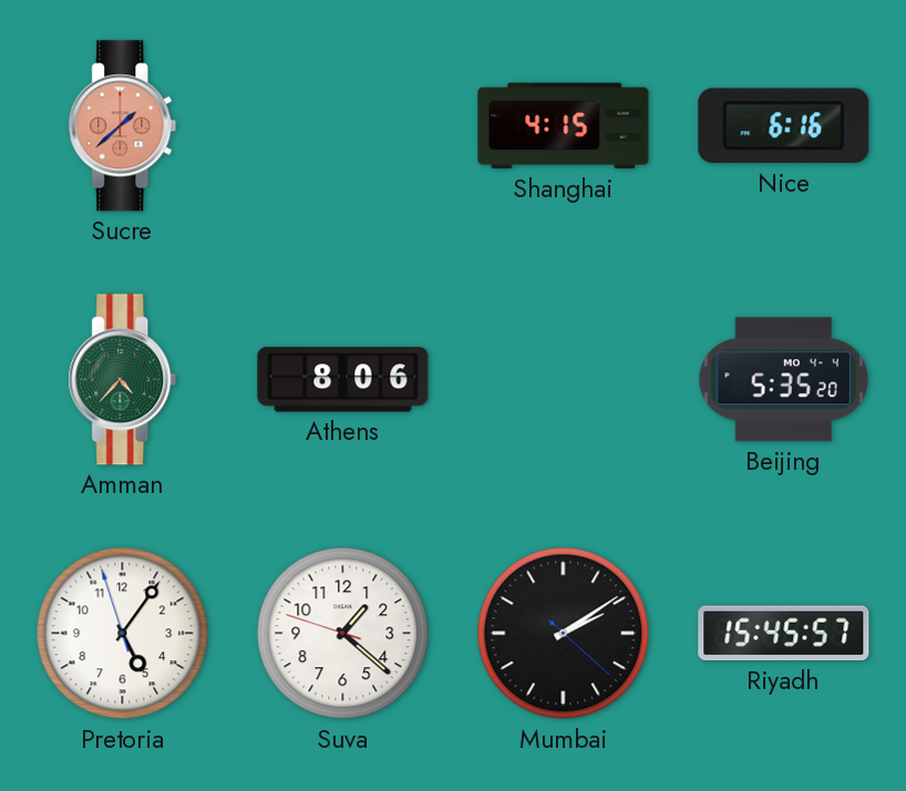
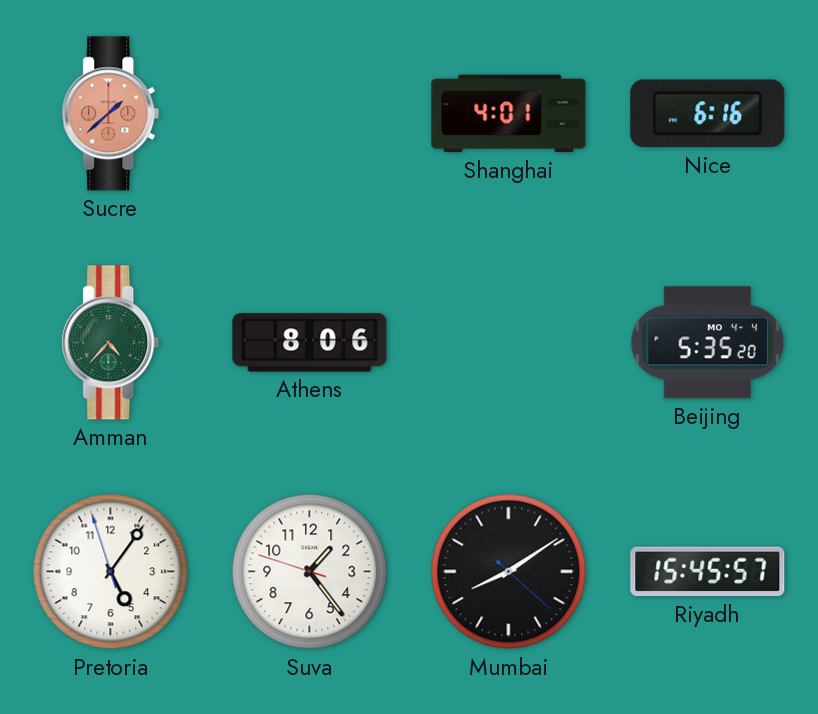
Shanghai: 4:15 -> 4:01 (509, 114)
Suva: 1:21 -> 1:23 (310, 572)
Mumbai: 2:09 -> 8:09 (509, 572)
